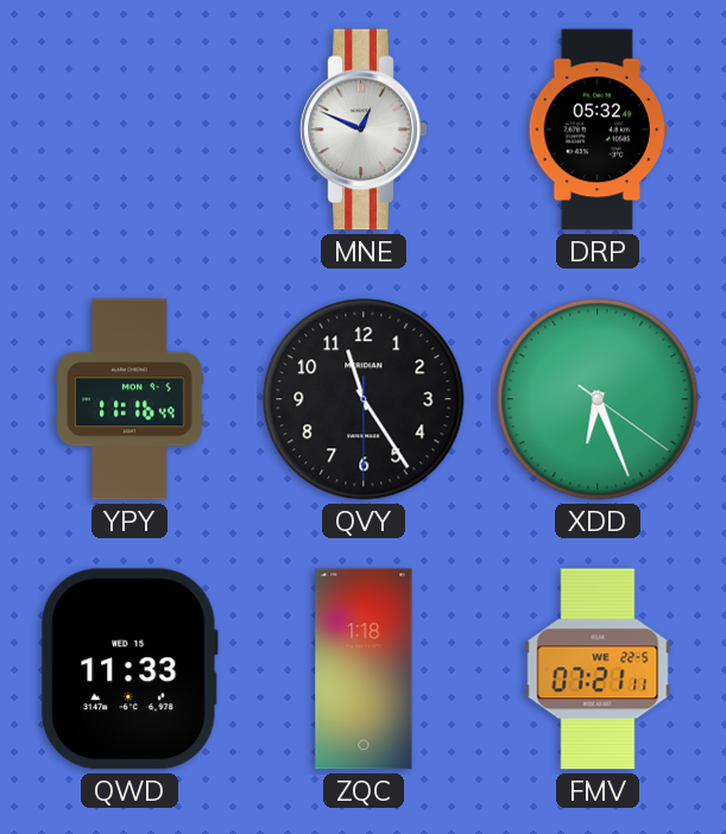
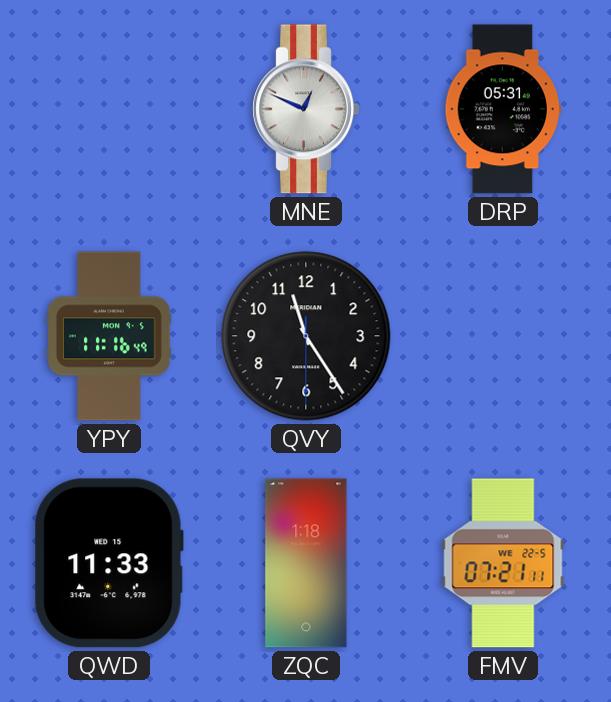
DRP: 05:32 -> 05:31 (503, 109)
XDD: 6:26 -> none (598, 399)
